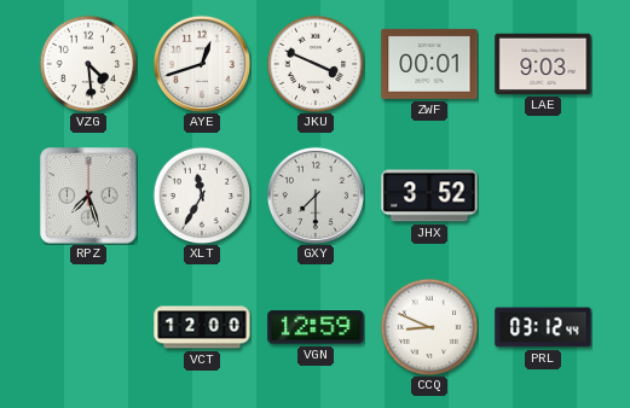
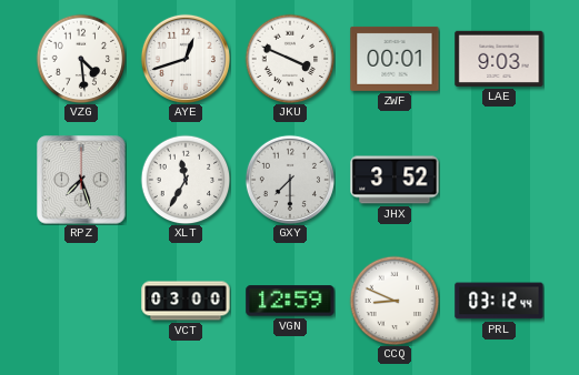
VCT: 12:00 -> 03:00 (186, 301)
